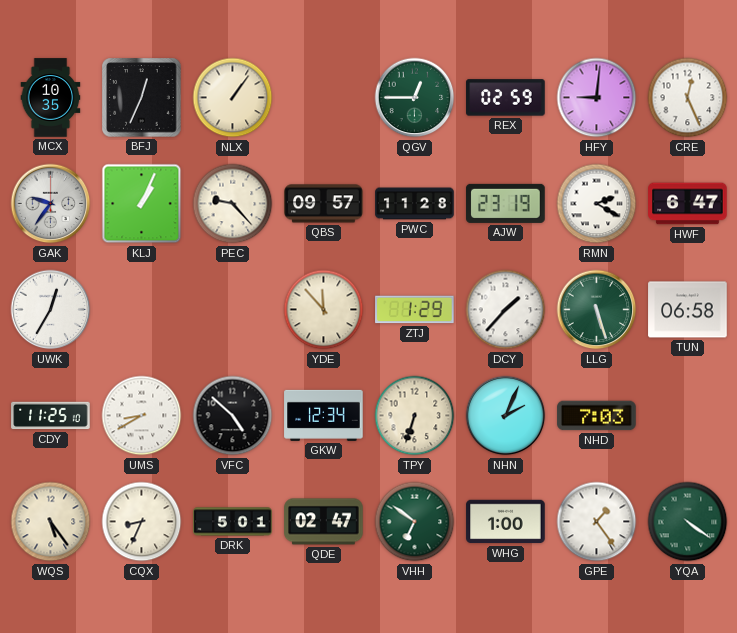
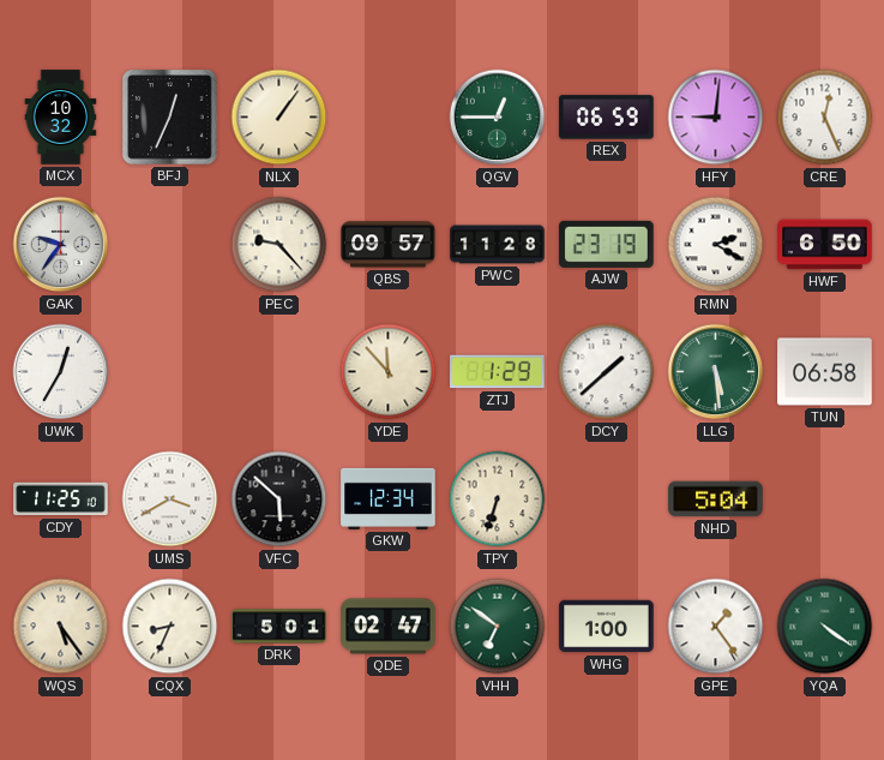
MCX: 10:35 -> 10:32 (61, 118)
REX: 02:59 -> 06:59 (607, 118)
KLJ: 1:04 -> none (142, 204)
HWF: 6:47 -> 6:50 (825, 245)
DCY: 1:37 -> 1:38 (607, 372)
LLG: 5:27 -> 5:29 (716, 372)
UMS: 8:40 -> 3:40 (170, 499)
VFC: 4:52 -> 5:52 (279, 499)
NHN: 2:04 -> none (506, 416)
NHD: 7:03 -> 5:04 (716, 499)
